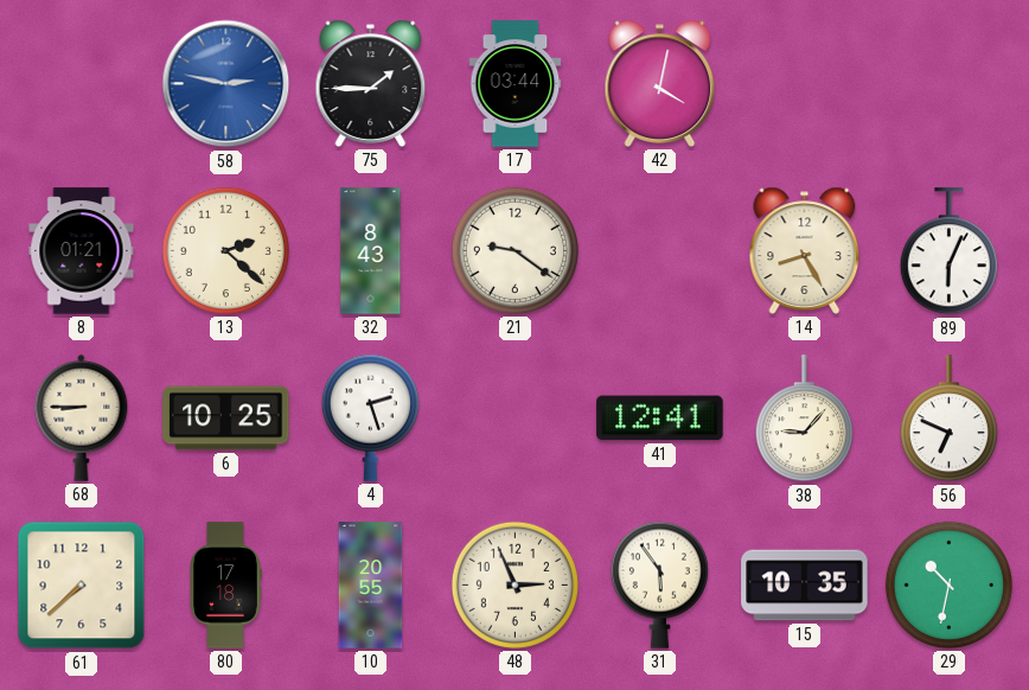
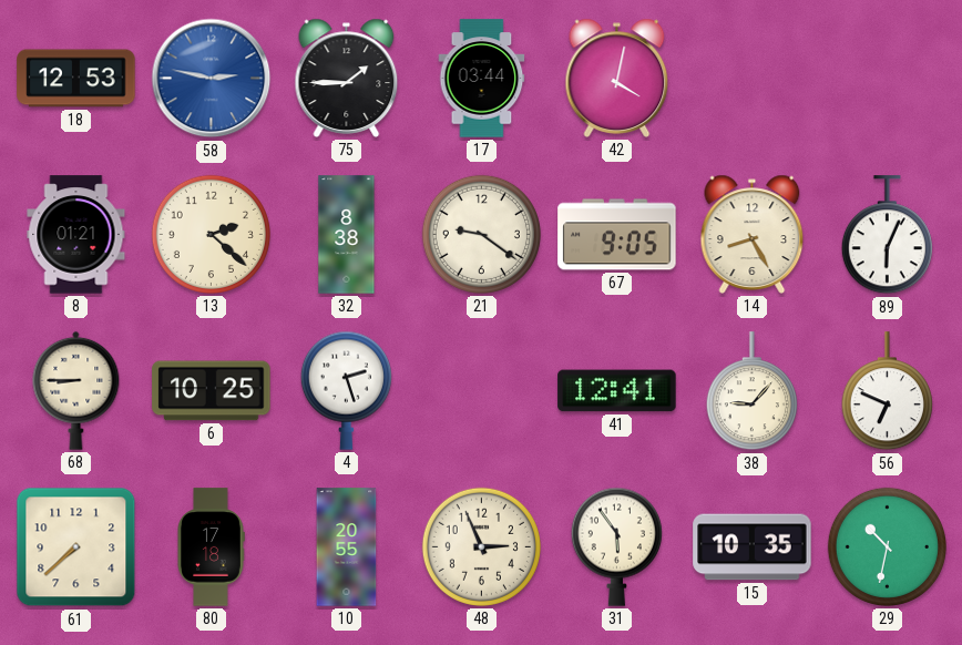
18: none -> 12:53 (76, 79)
32: 8:43 -> 8:38 (347, 235)
67: none -> 9:05 (617, 235)
